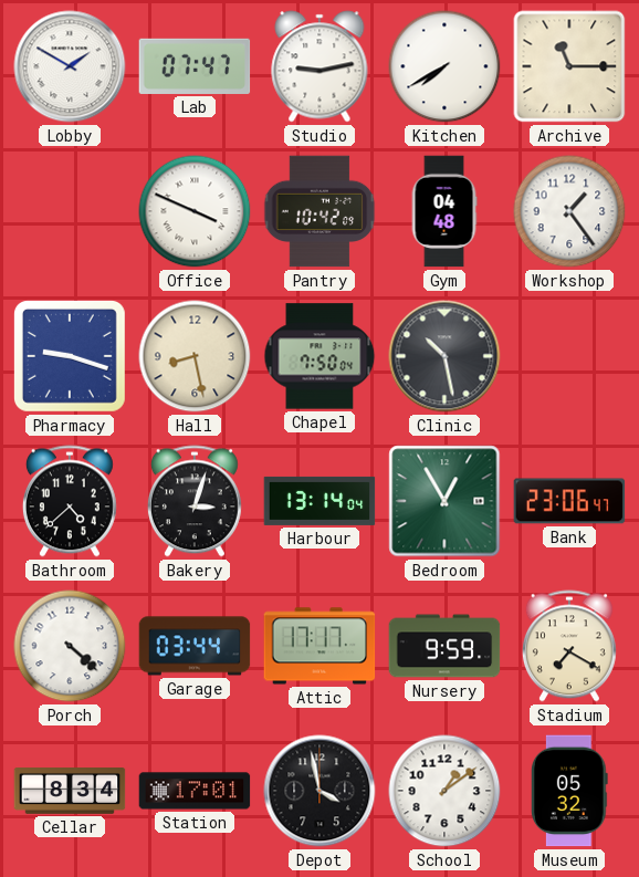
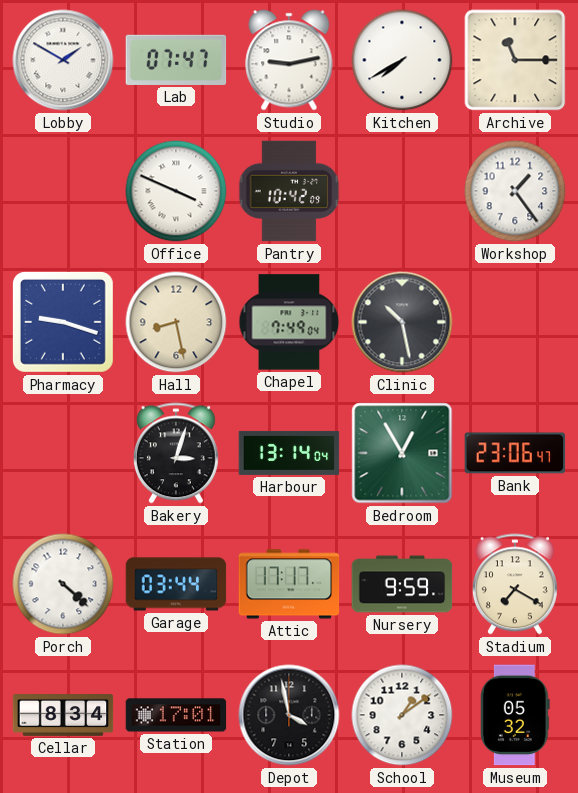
Gym: 04:48 -> none (444, 211)
Chapel: 7:50 -> 7:49 (289, 322)
Bathroom: 4:38 -> none (70, 501)
